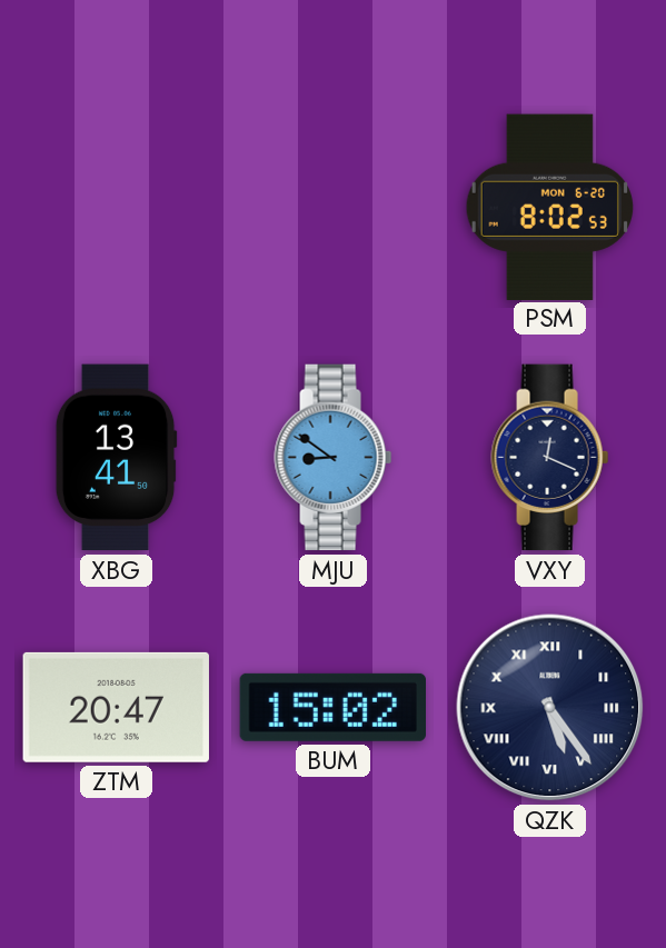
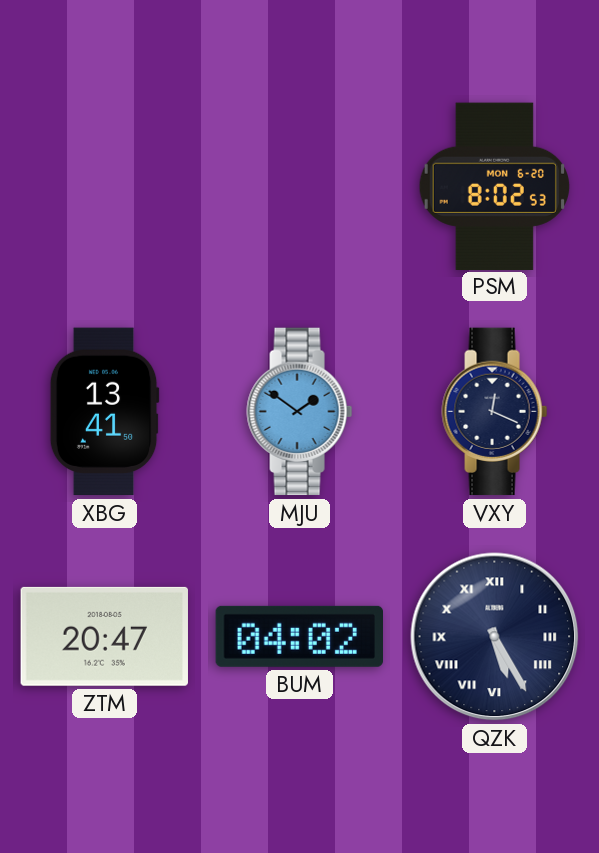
MJU: 8:51 -> 1:51 (300, 412)
BUM: 15:02 -> 04:02 (299, 636)
QZK: 5:24 -> 5:25 (495, 637)
